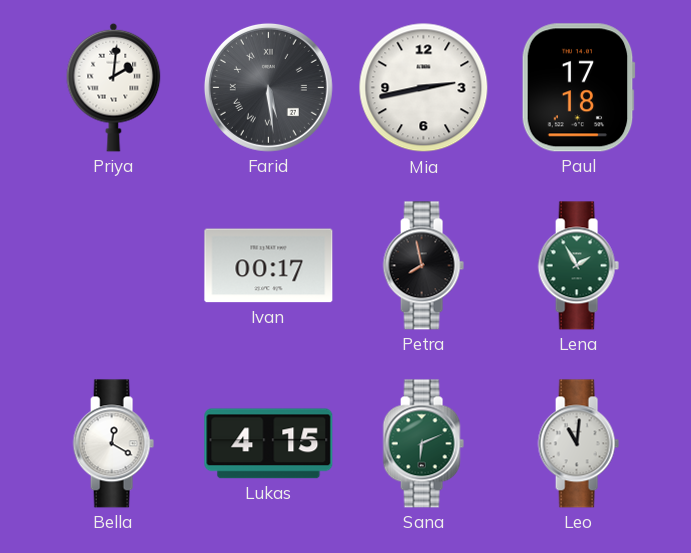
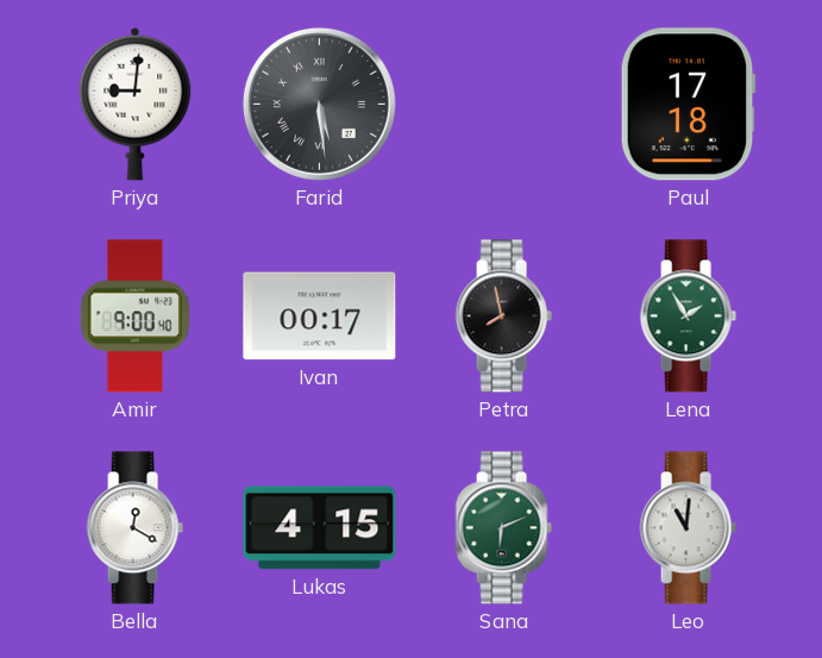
Priya: 2:01 -> 9:01 (136, 104)
Mia: 2:43 -> none (424, 88)
Amir: none -> 9:00 (134, 317)
